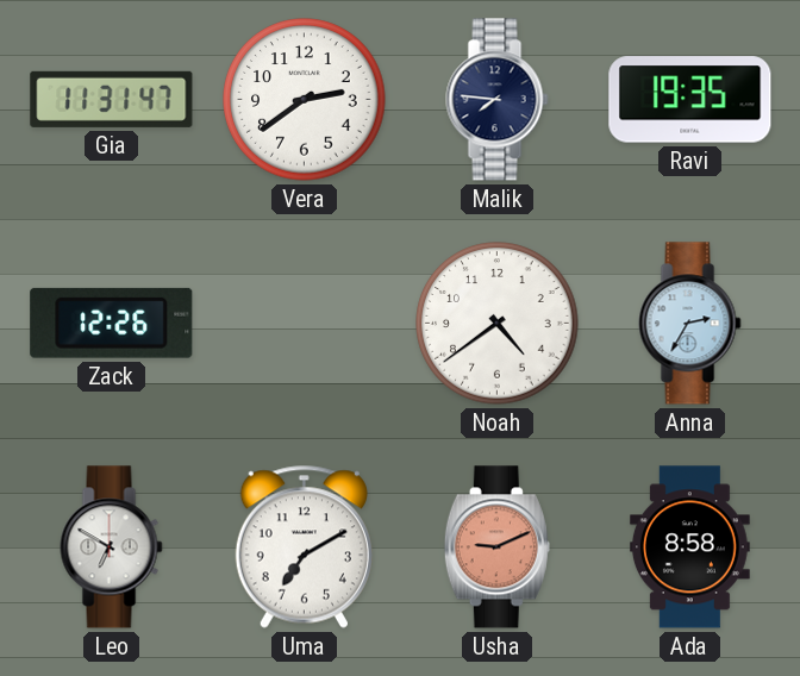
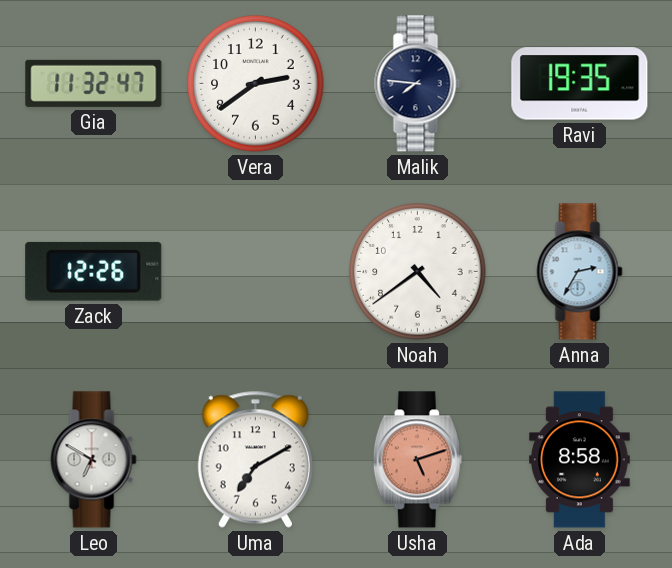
Gia: 11:31 -> 11:32 (94, 83)
Usha: 9:11 -> 5:12 (417, 460)
